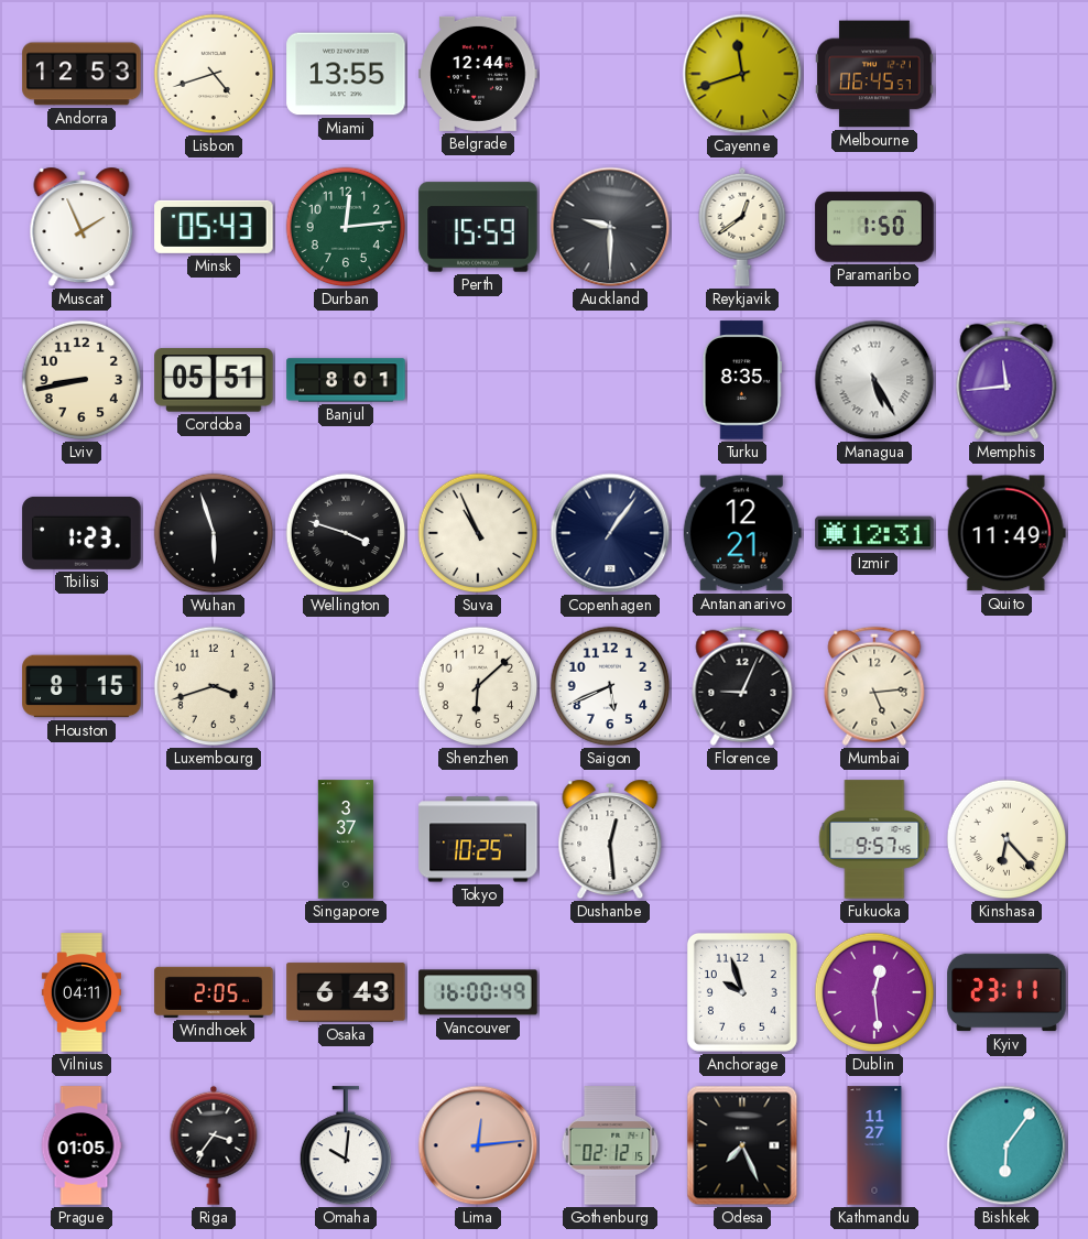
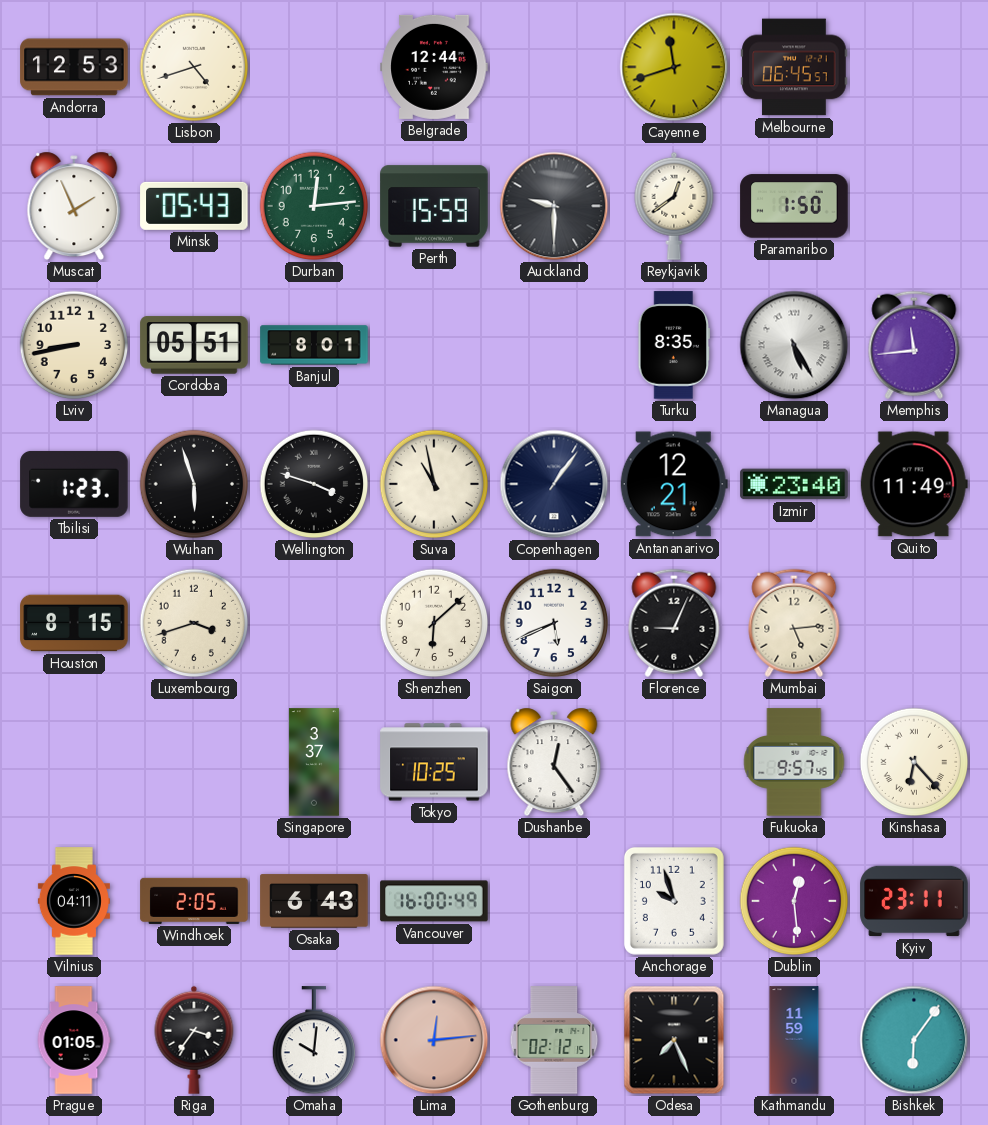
Miami: 13:55 -> none (346, 74)
Suva: 10:56 -> 10:58 (434, 484)
Izmir: 12:31 -> 23:40 (794, 484)
Dushanbe: 12:29 -> 12:24 (554, 762)
Kathmandu: 11:27 -> 11:59 (794, 1040)
